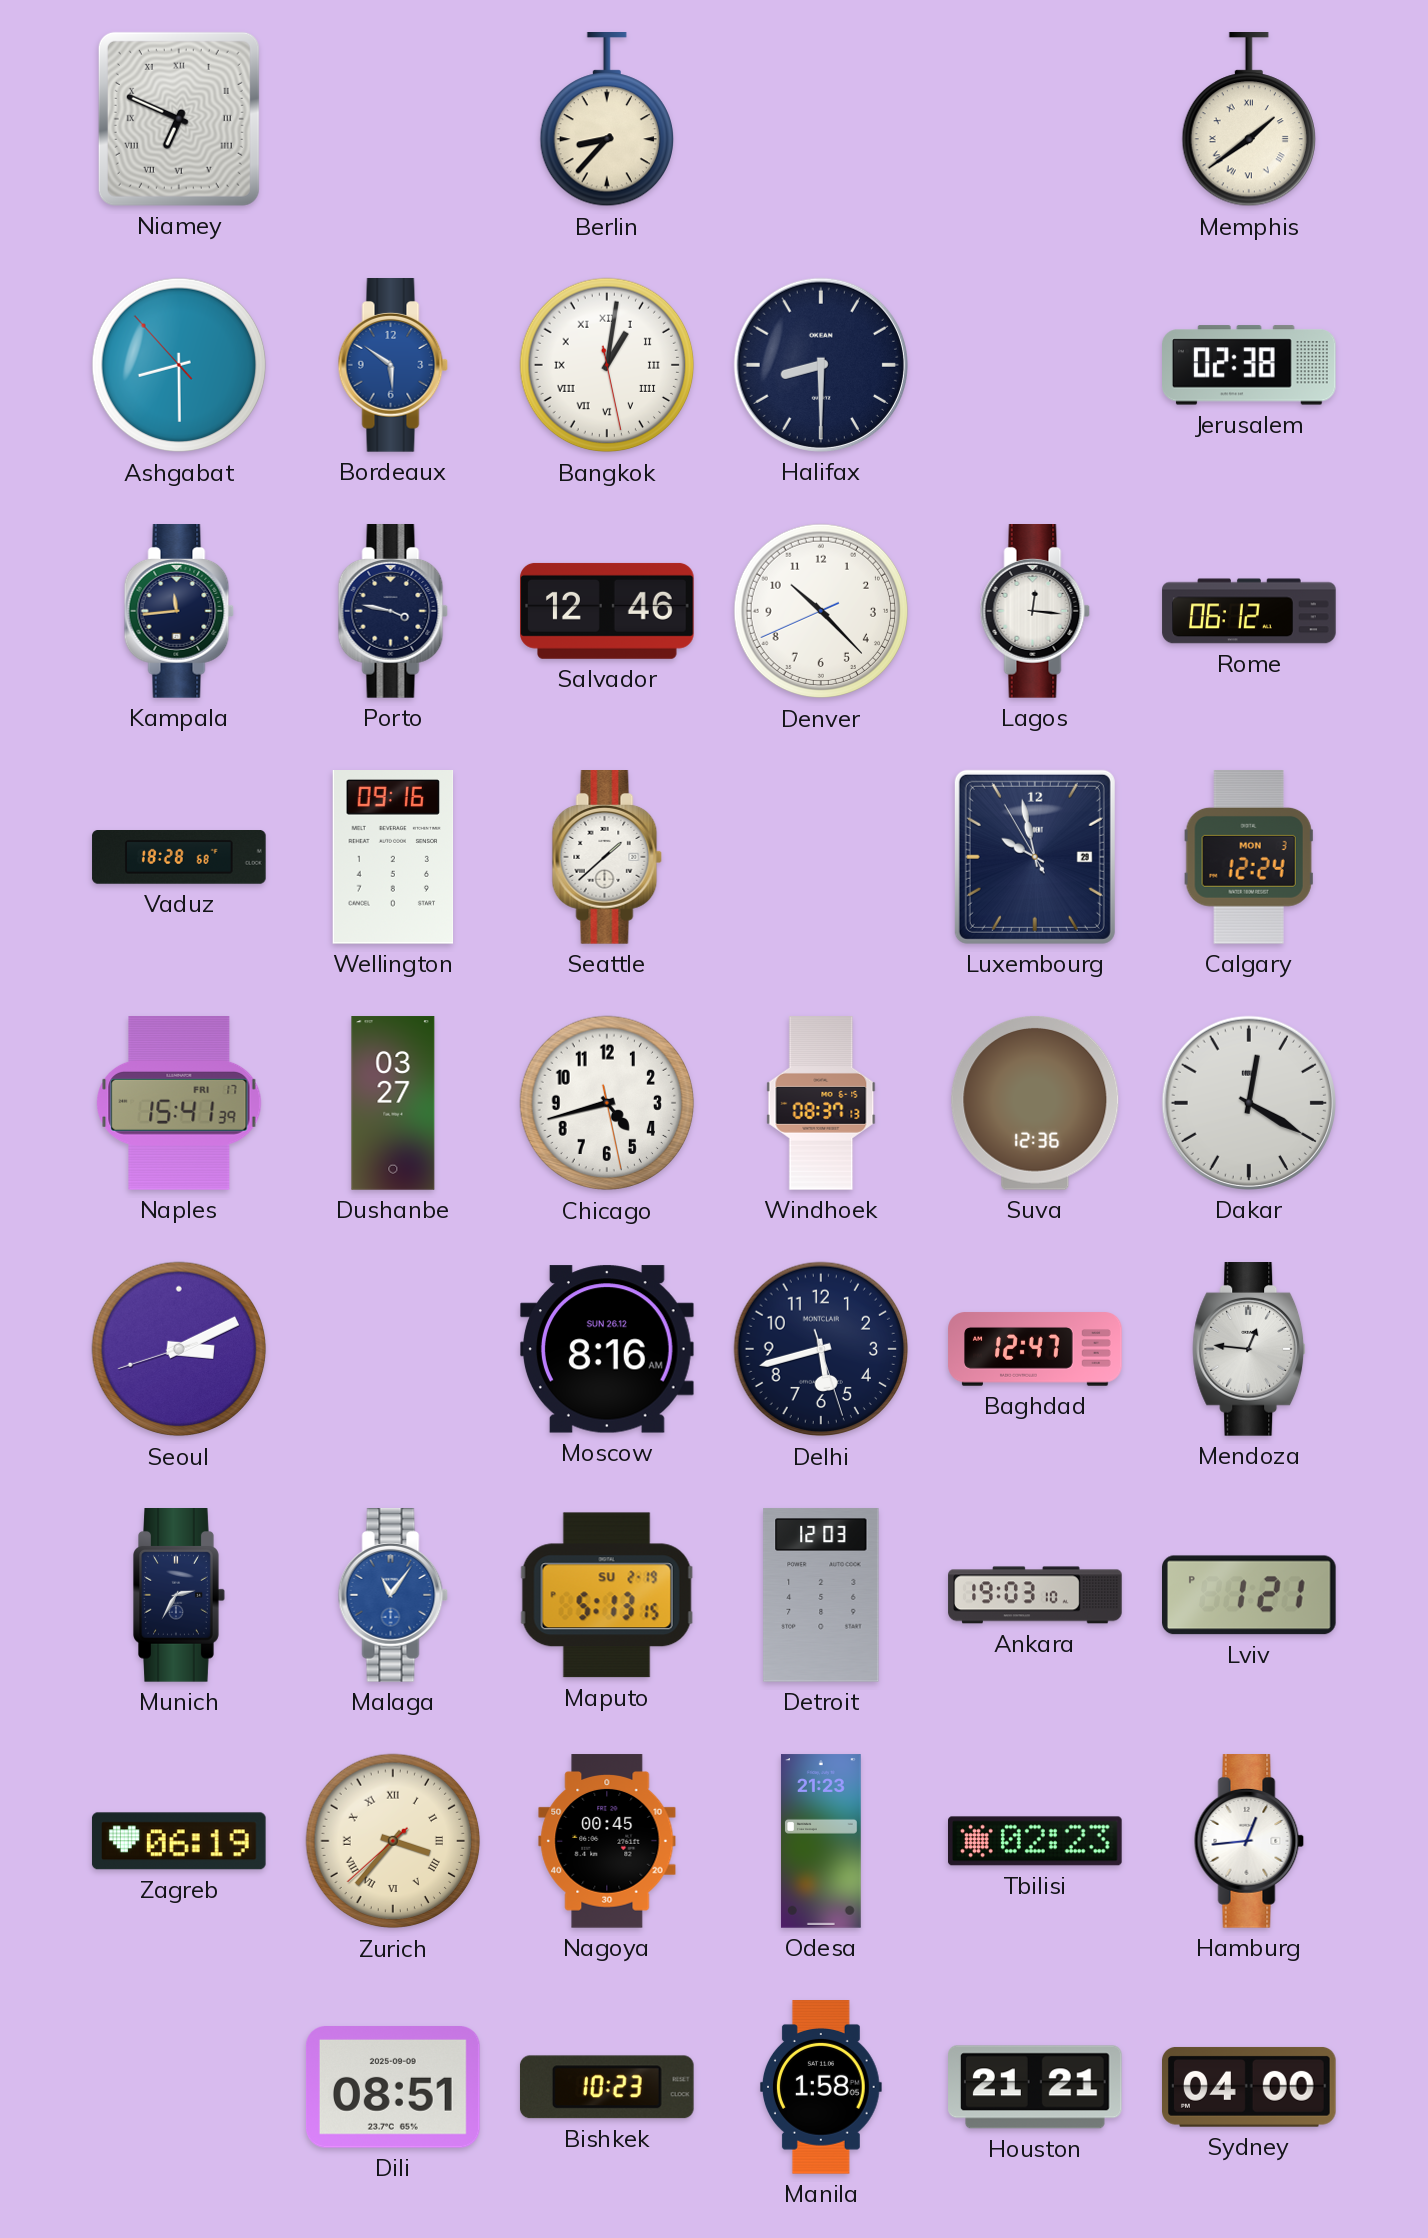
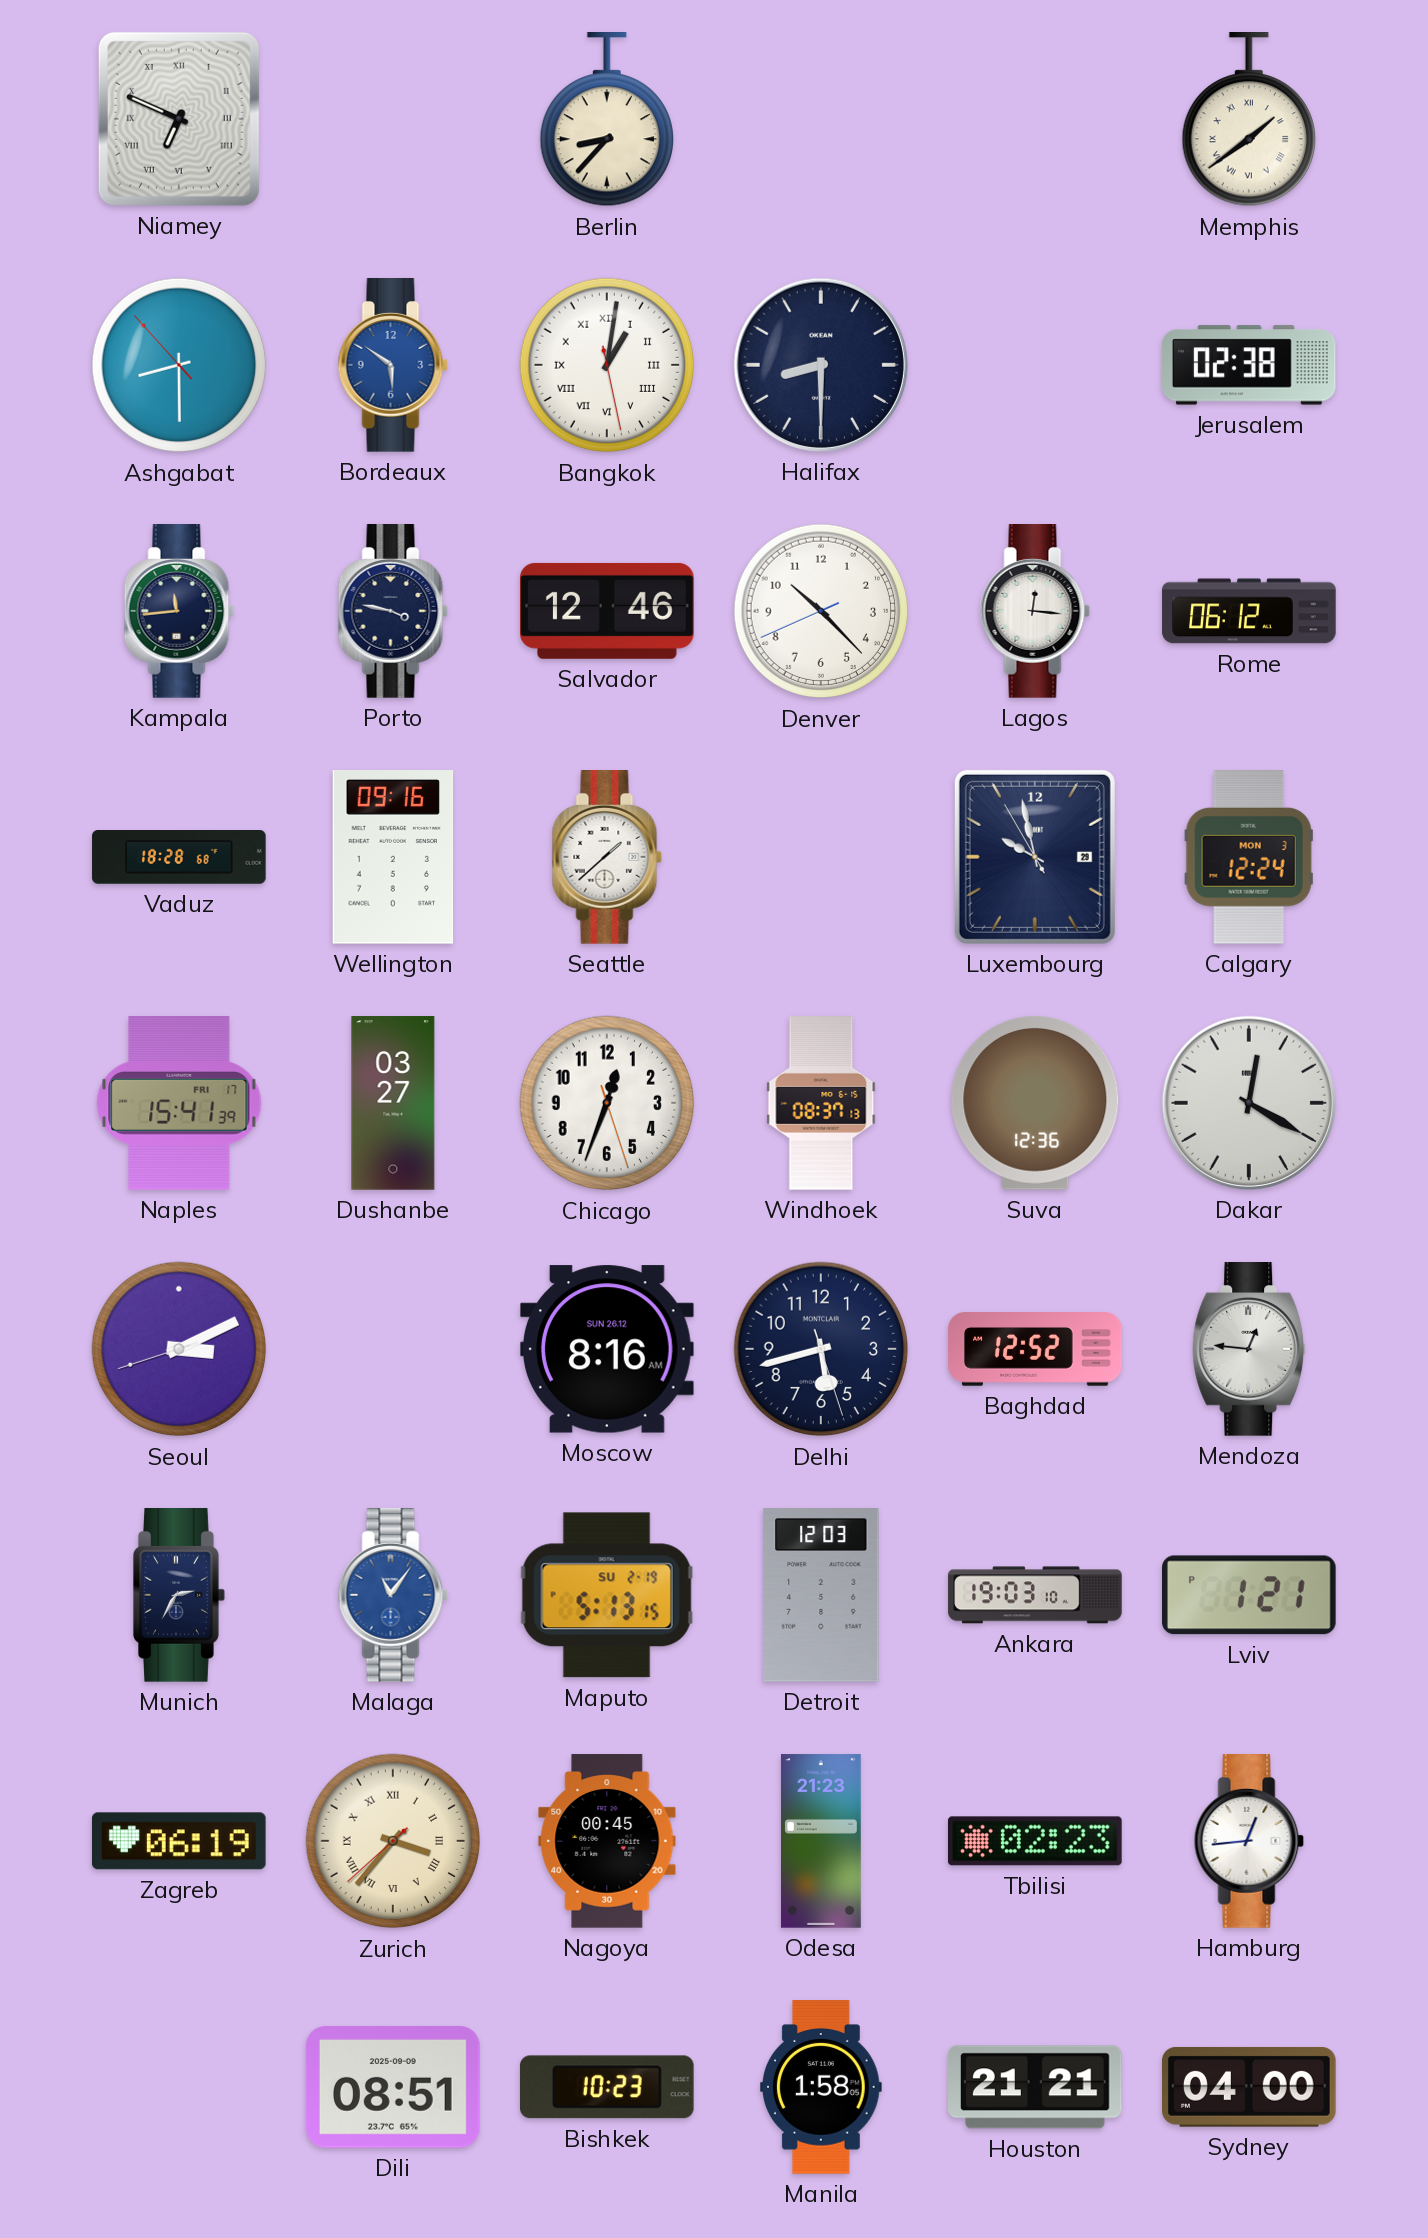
Chicago: 4:42 -> 12:33 (607, 1103)
Baghdad: 12:47 -> 12:52 (1035, 1349)
